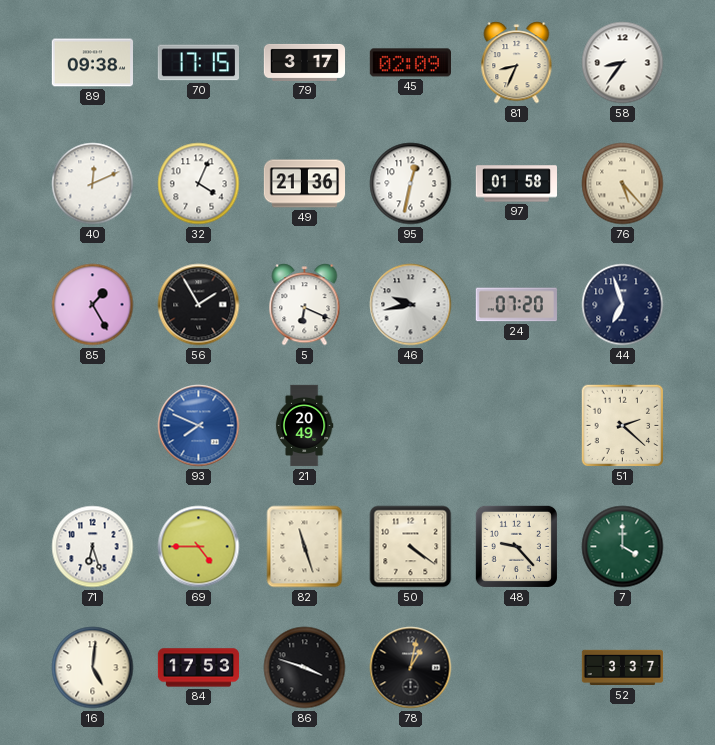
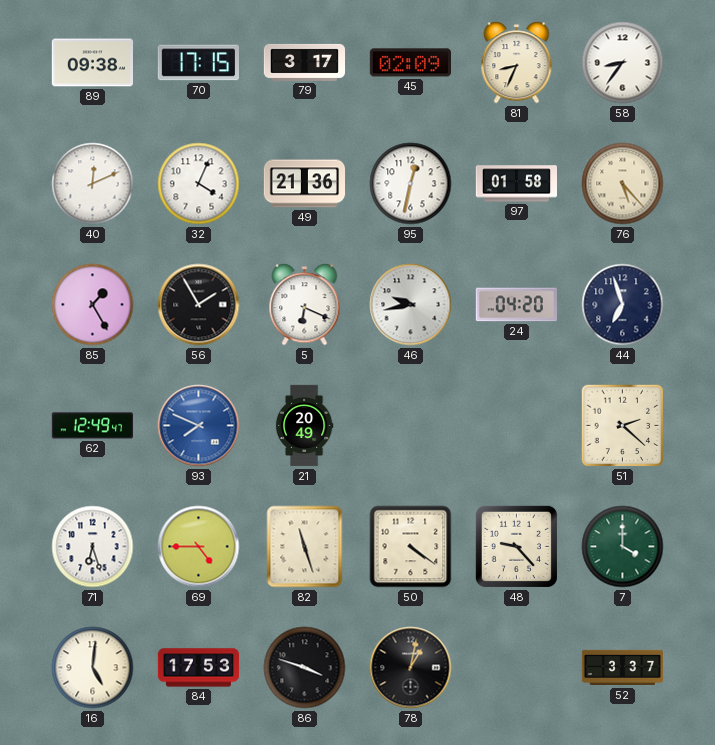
24: 07:20 -> 04:20 (516, 305)
62: none -> 12:49 (92, 426)
